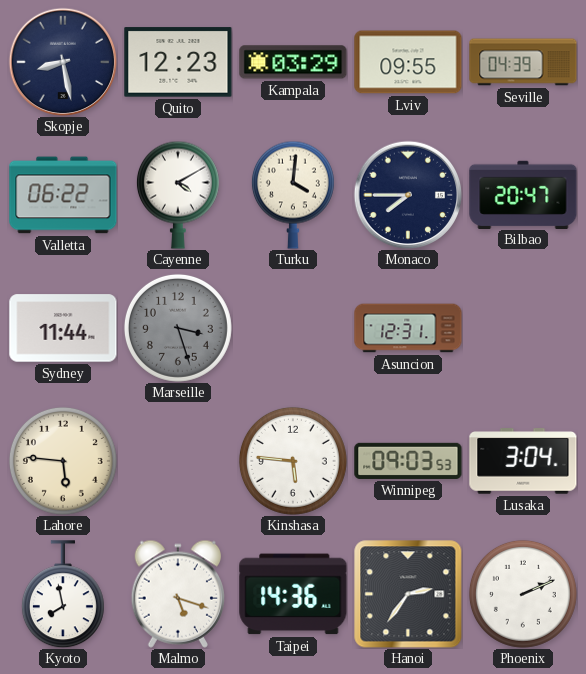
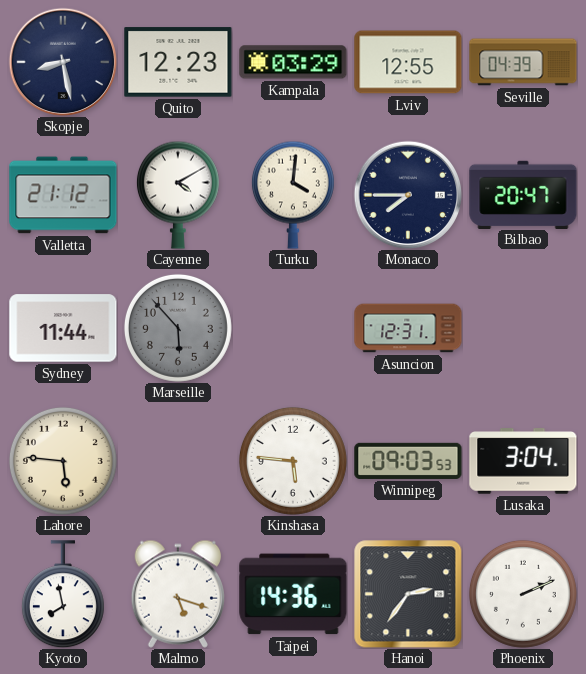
Lviv: 09:55 -> 12:55 (408, 62)
Valletta: 06:22 -> 21:12 (63, 195)
Marseille: 3:27 -> 5:53 (178, 328)
